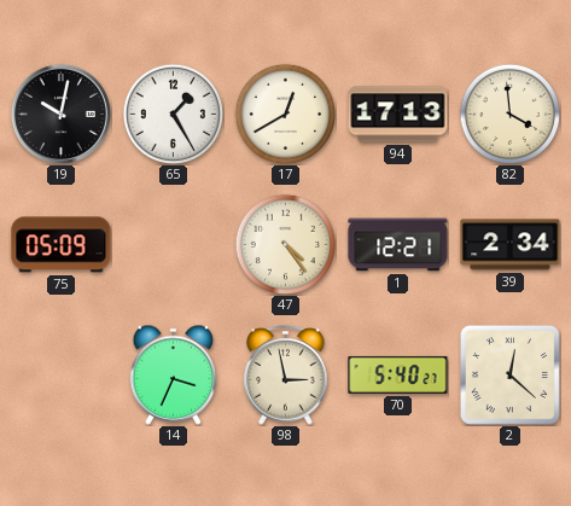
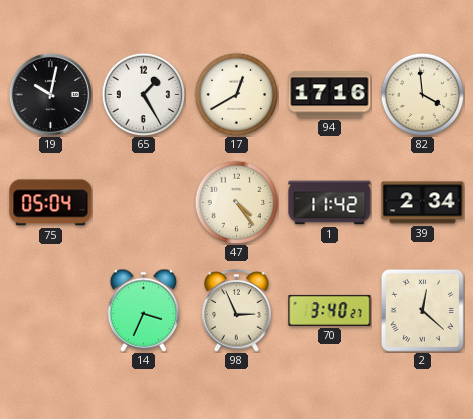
94: 17:13 -> 17:16 (330, 95)
75: 05:09 -> 05:04 (51, 203)
1: 12:21 -> 11:42 (330, 203)
98: 2:58 -> 2:56 (237, 311)
70: 5:40 -> 3:40 (330, 310)
